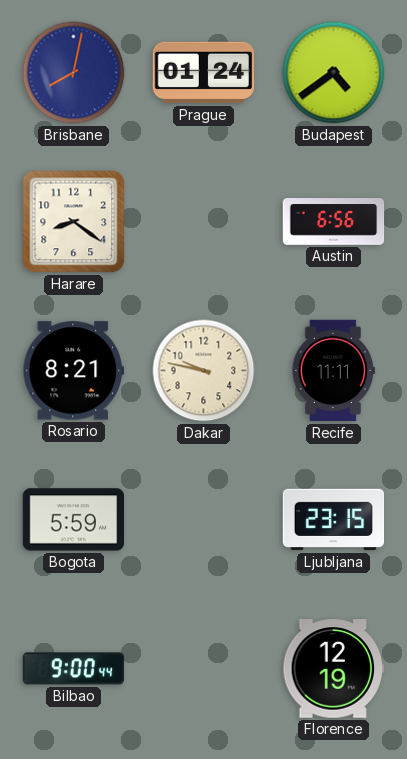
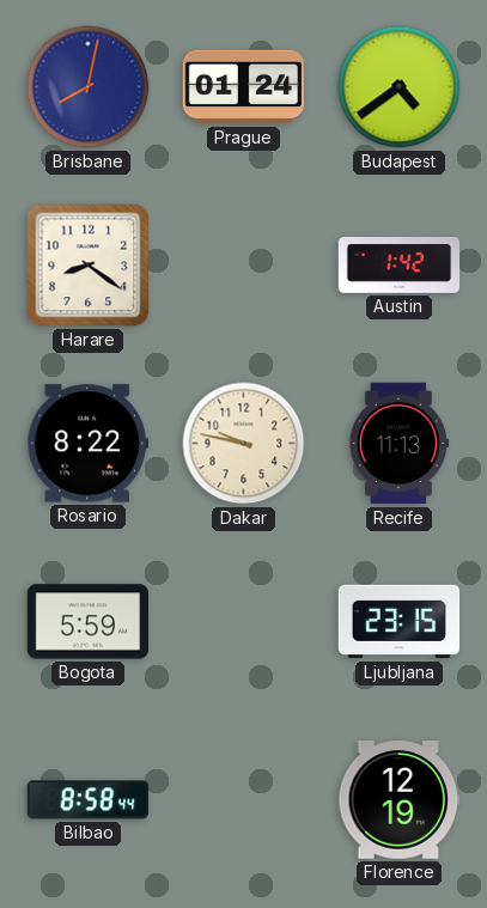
Austin: 6:56 -> 1:42 (400, 266)
Rosario: 8:21 -> 8:22 (87, 444)
Recife: 11:11 -> 11:13 (398, 444)
Bilbao: 9:00 -> 8:58 (87, 800)
